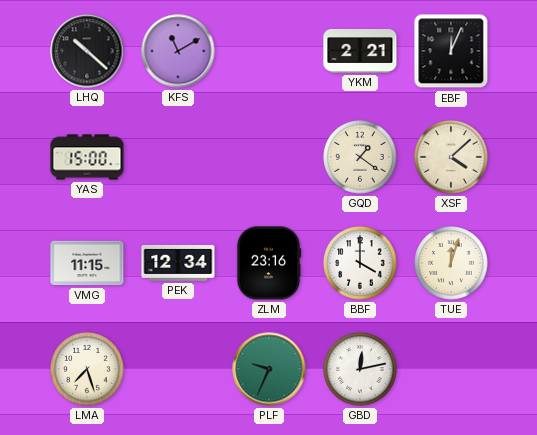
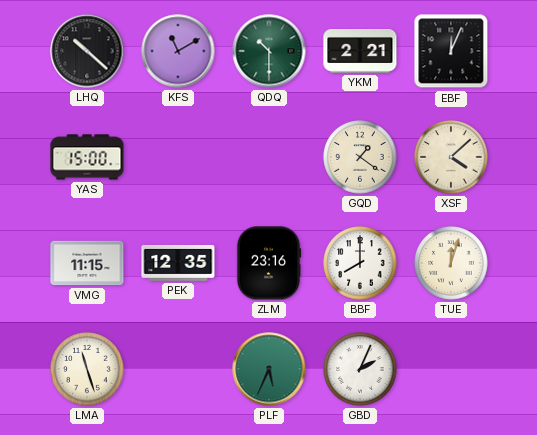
QDQ: none -> 10:30 (269, 51)
PEK: 12:34 -> 12:35 (178, 263)
BBF: 4:00 -> 8:00 (360, 263)
LMA: 7:27 -> 11:27 (87, 369)
PLF: 9:34 -> 5:34 (269, 369)
GBD: 12:13 -> 2:04 (360, 369)
